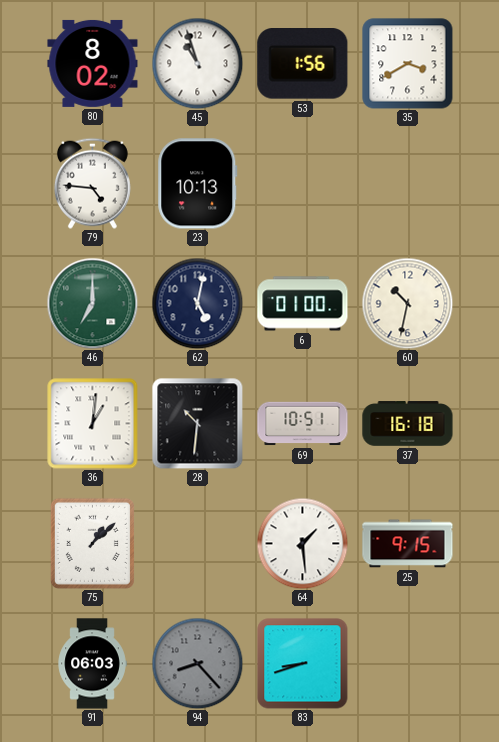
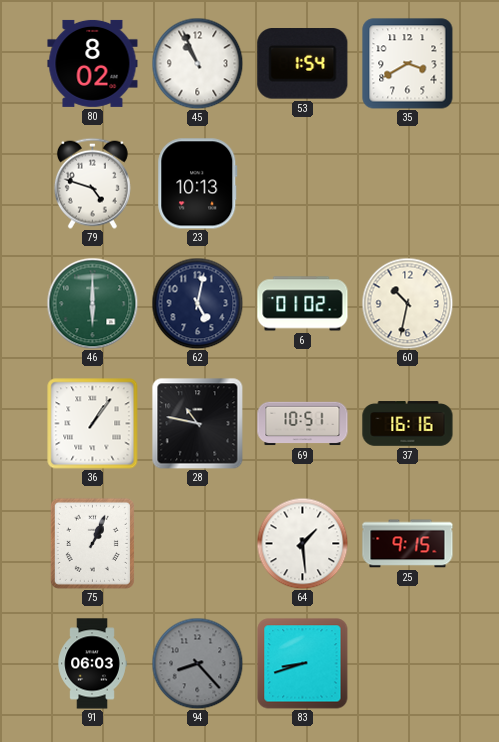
45: 10:57 -> 10:56 (197, 63)
53: 1:56 -> 1:54 (303, 64)
79: 4:46 -> 4:48 (92, 183)
46: 7:00 -> 6:00 (92, 303)
6: 01:00 -> 01:02 (303, 304)
36: 1:01 -> 1:06 (93, 424)
28: 10:31 -> 10:47 (197, 423)
37: 16:18 -> 16:16 (408, 424)
75: 1:08 -> 1:04 (92, 543)
